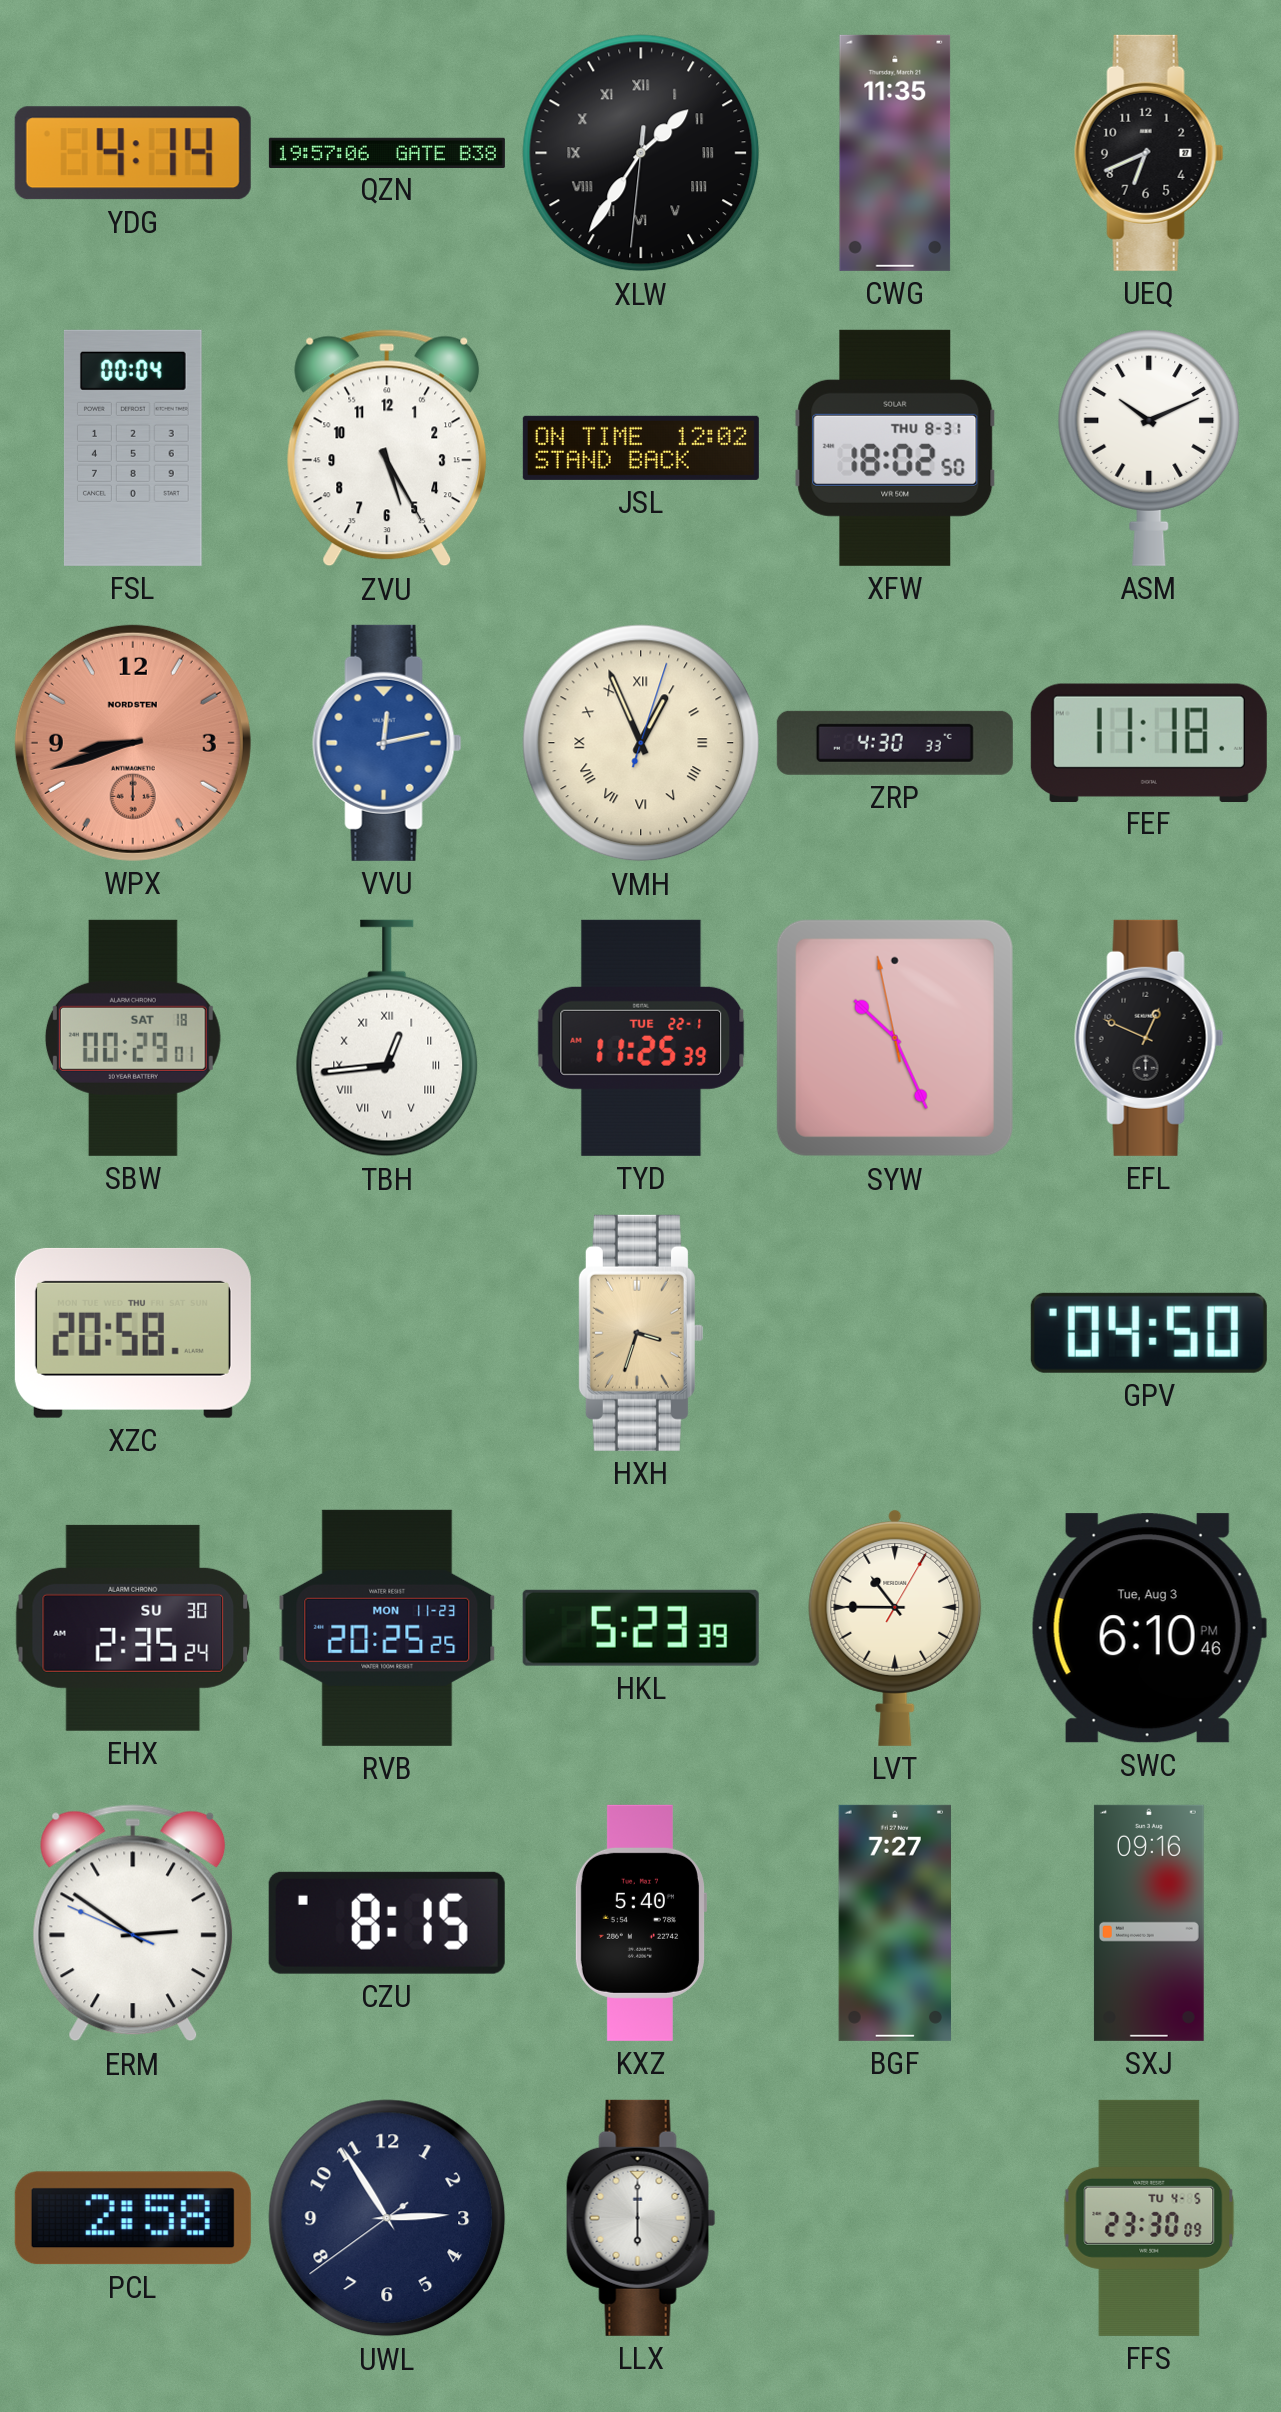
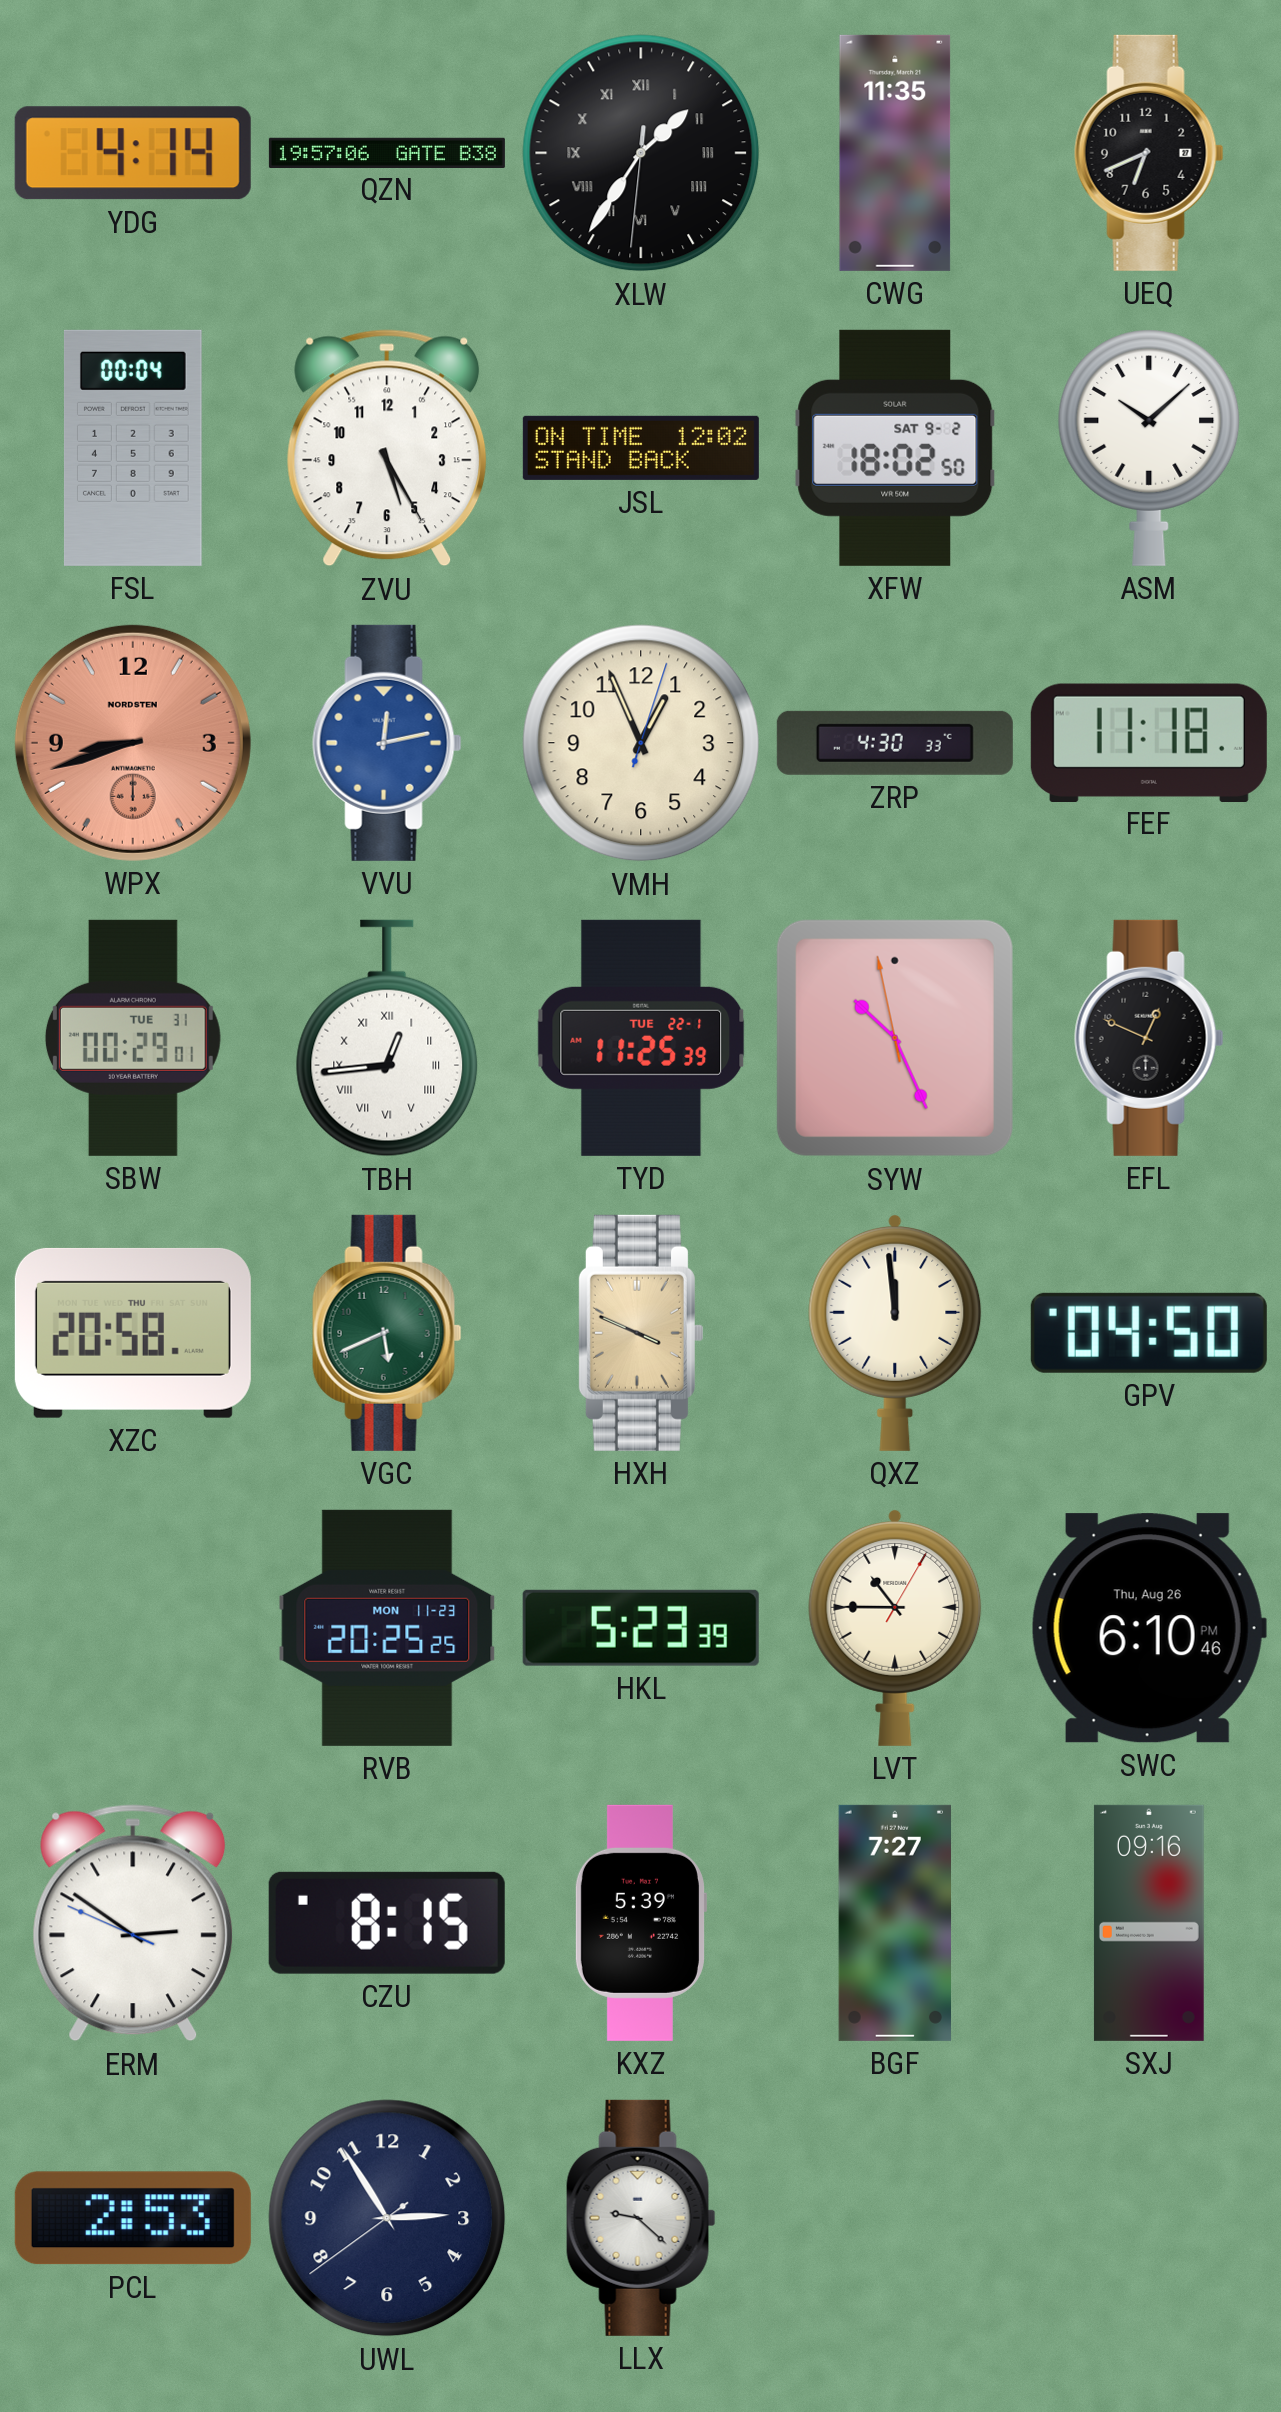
XFW date: THU 8-31 -> SAT 9-2 (895, 448)
ASM: 10:11 -> 10:08 (1149, 448)
VMH numerals: Roman -> Arabic (641, 743)
SBW date: SAT 18 -> TUE 31 (133, 1038)
VGC: none -> 5:41 (387, 1333)
HXH: 3:33 -> 3:49 (640, 1333)
QXZ: none -> 11:59 (895, 1332)
EHX: 2:35 -> none (133, 1628)
SWC date: Tue, Aug 3 -> Thu, Aug 26 (1149, 1628)
KXZ: 5:40 -> 5:39 (640, 1923)
PCL: 2:58 -> 2:53 (133, 2218)
LLX: 6:00 -> 9:22 (641, 2218)
FFS: 23:30 -> none (1149, 2218)
